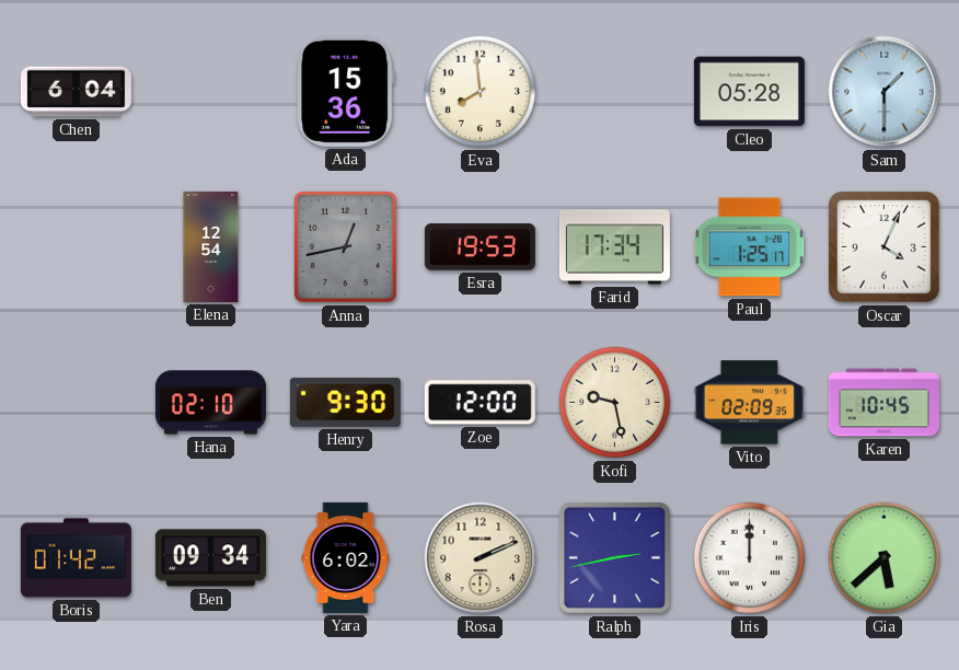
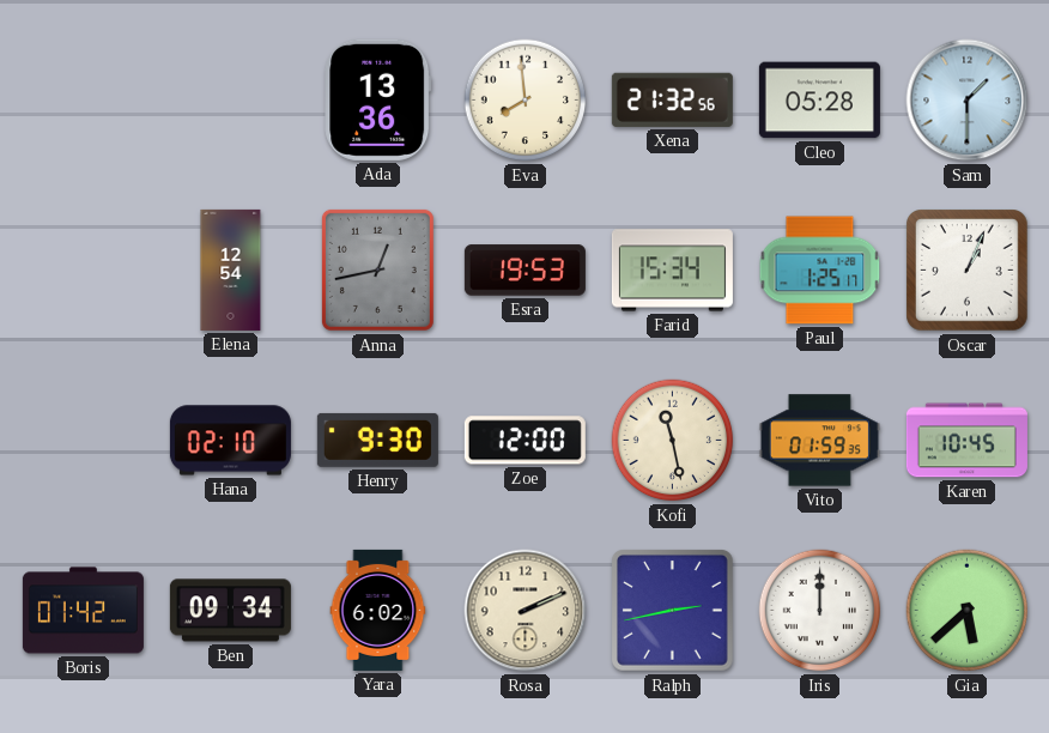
Chen: 6:04 -> none (76, 92)
Ada: 15:36 -> 13:36 (378, 99)
Xena: none -> 21:32 (672, 99)
Farid: 17:34 -> 15:34 (672, 271)
Oscar: 4:04 -> 1:04 (968, 271)
Kofi: 9:28 -> 11:28 (673, 441)
Vito: 02:09 -> 01:59 (819, 441)
